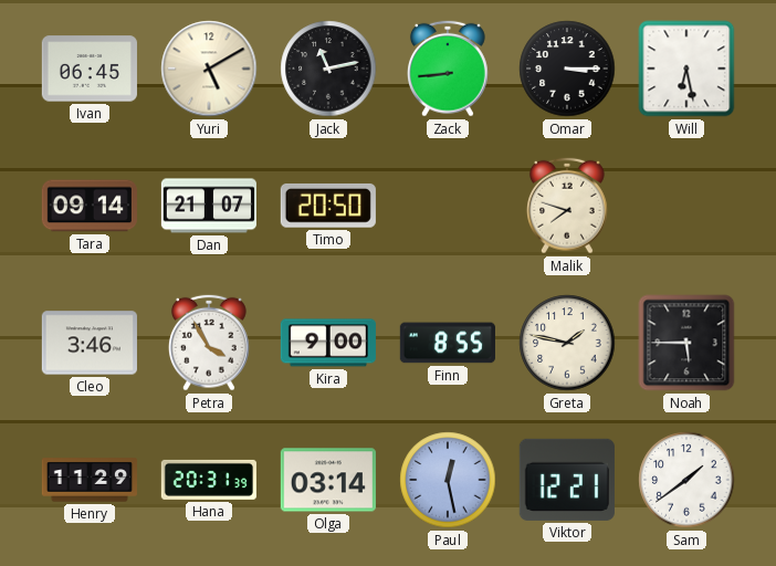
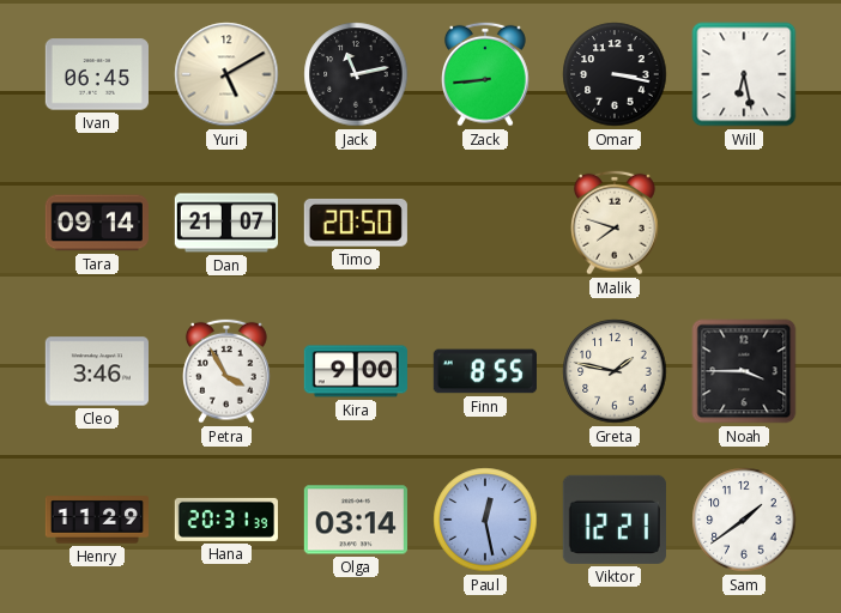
Omar: 3:15 -> 3:17 (615, 74)
Noah: 5:45 -> 3:45 (744, 371)
